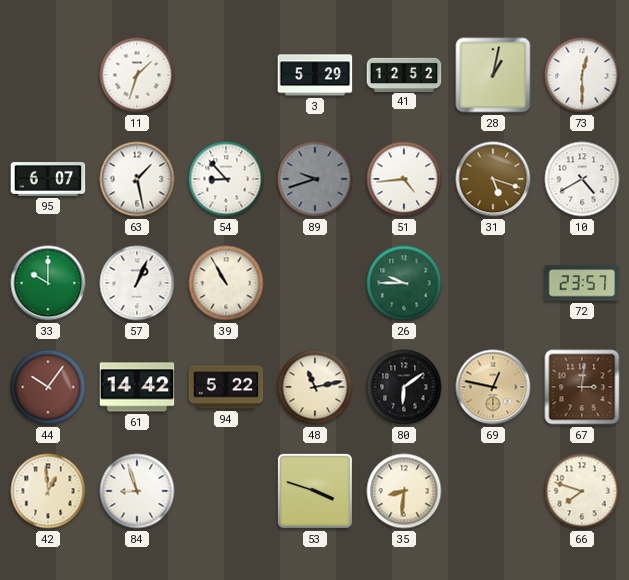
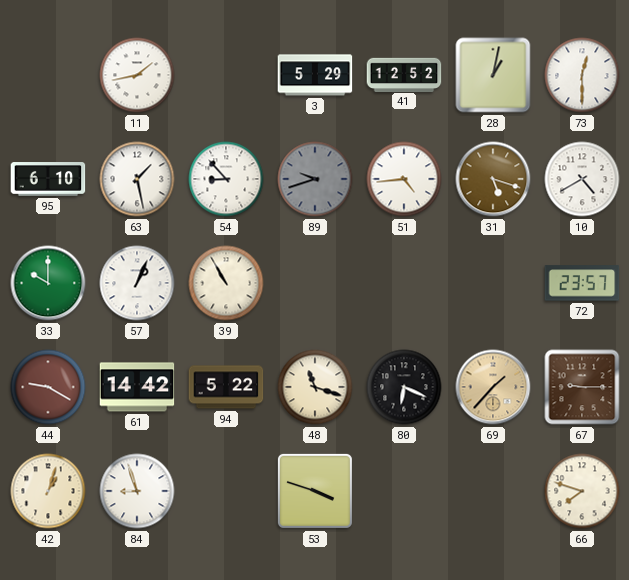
11: 1:33 -> 1:43 (137, 75)
95: 6:07 -> 6:10 (48, 179)
26: 9:45 -> none (404, 283)
44: 10:06 -> 9:20 (48, 387)
48: 11:13 -> 11:18 (315, 387)
80: 6:09 -> 6:19 (404, 387)
69: 12:47 -> 1:37 (493, 387)
67: 3:01 -> 9:15 (582, 387)
42: 12:59 -> 1:03 (48, 491)
35: 8:31 -> none (404, 491)
